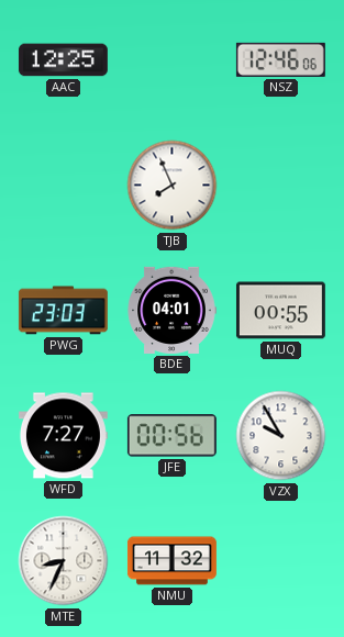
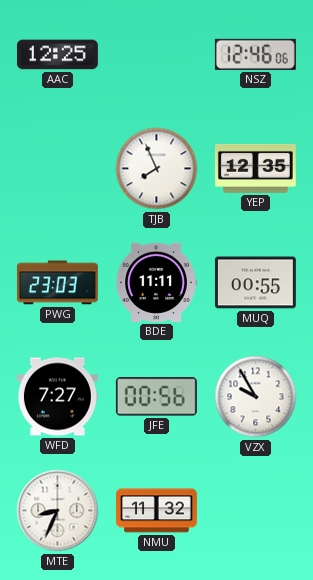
YEP: none -> 12:35 (255, 168)
BDE: 04:01 -> 11:11 (156, 282)
